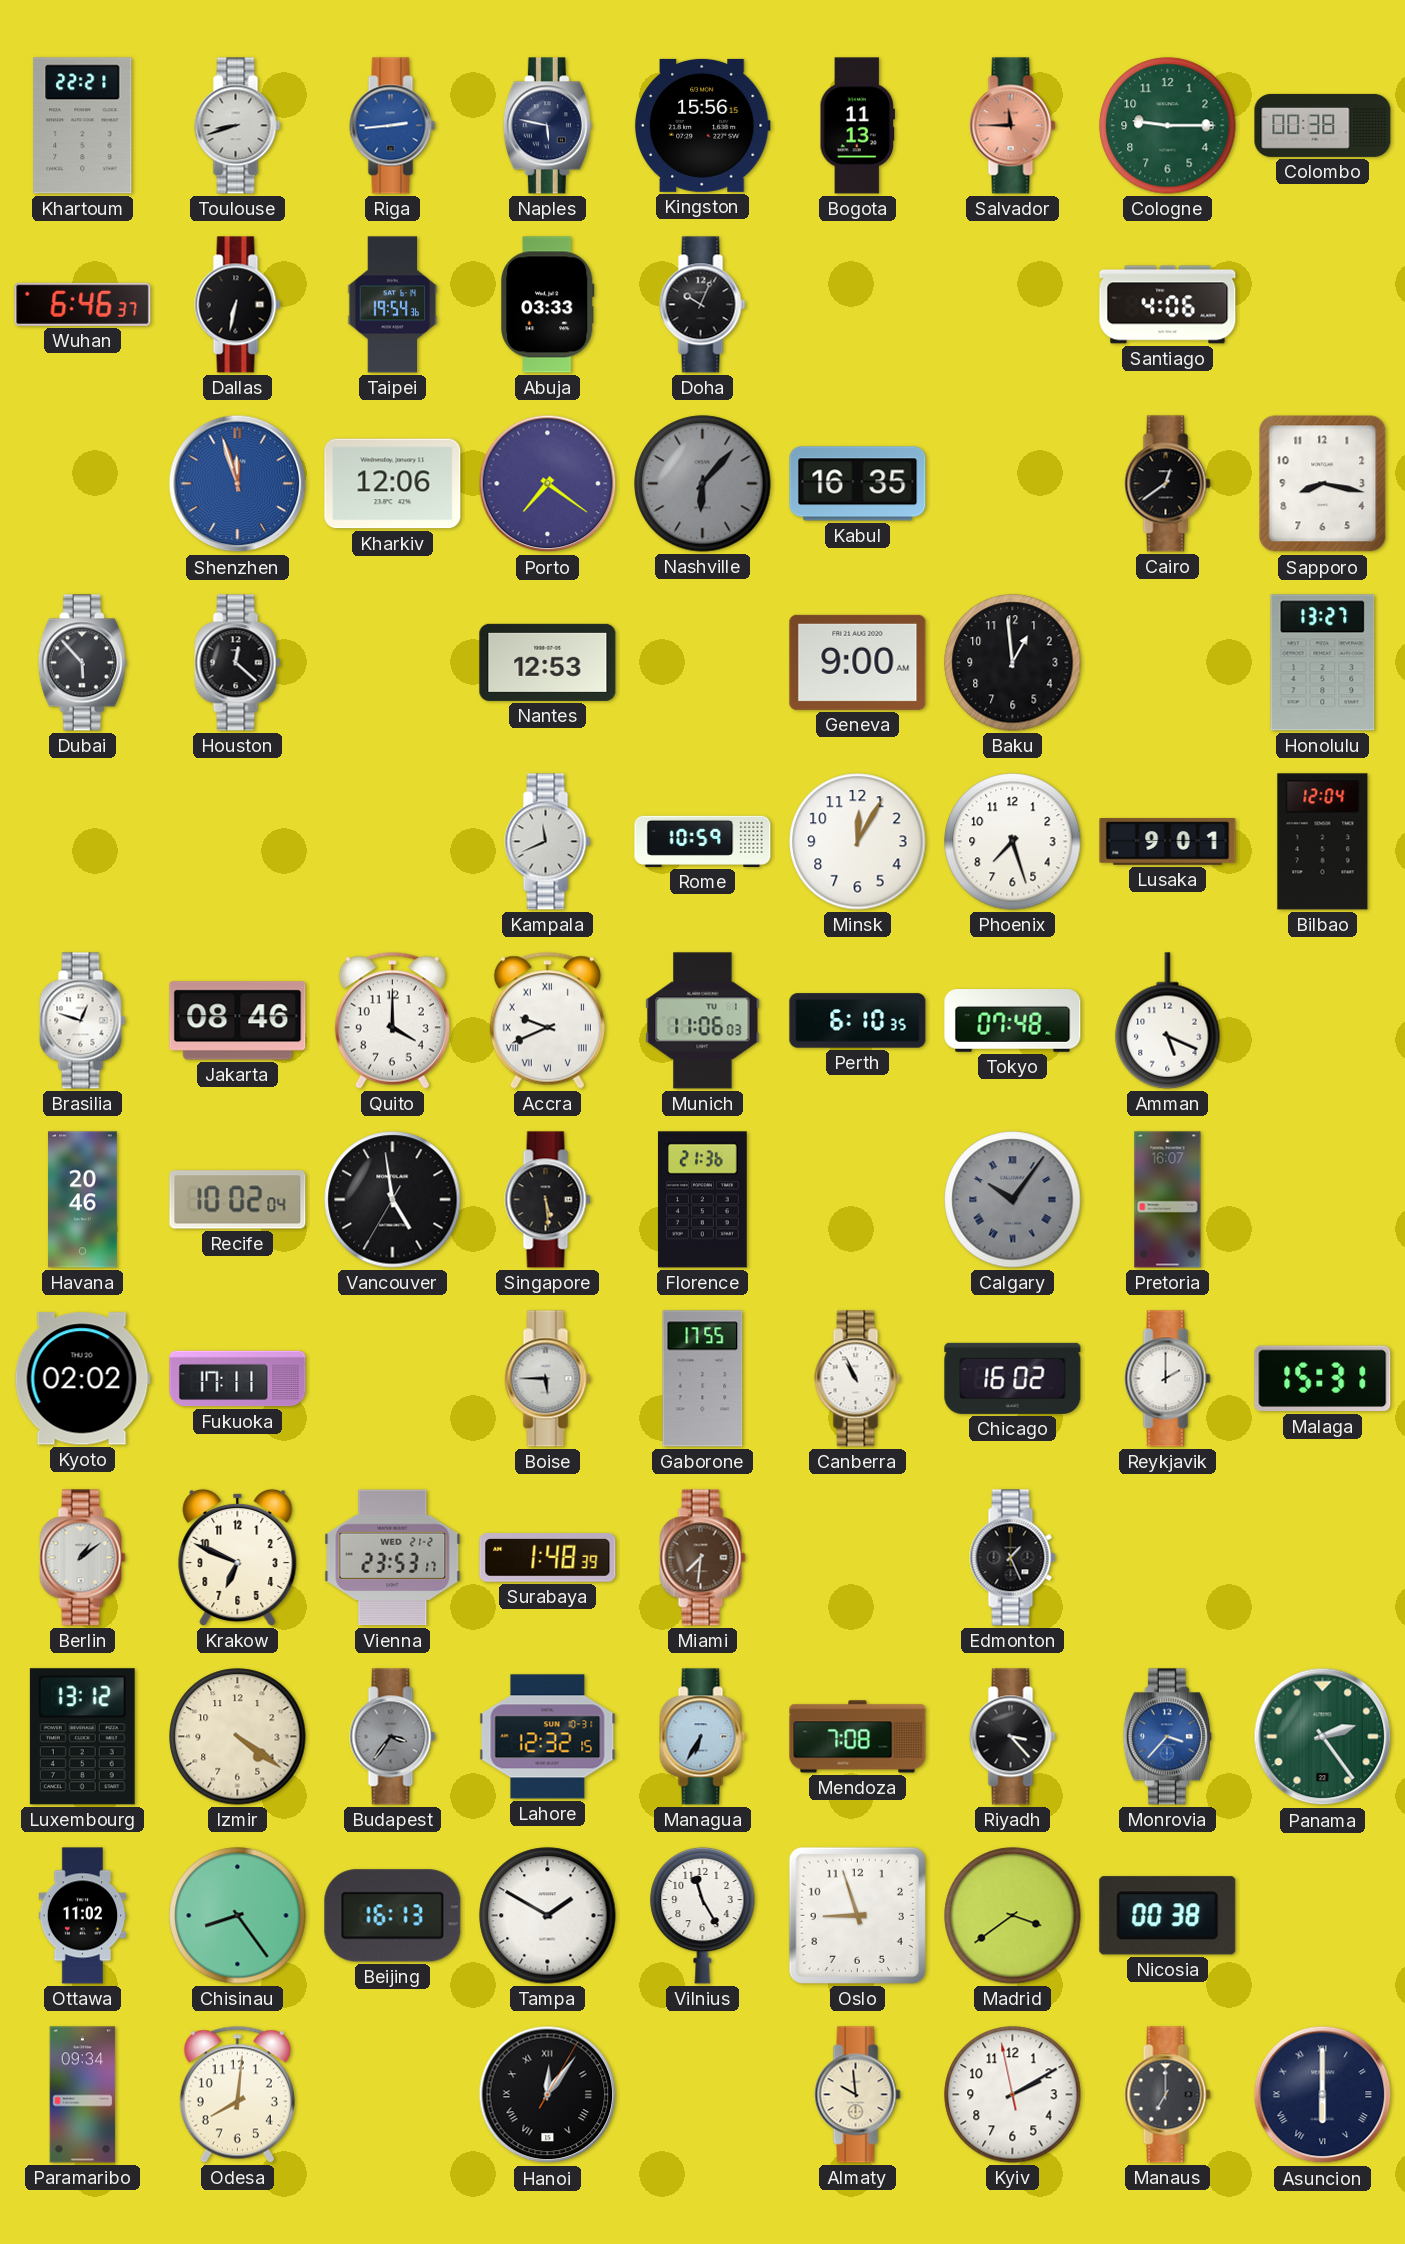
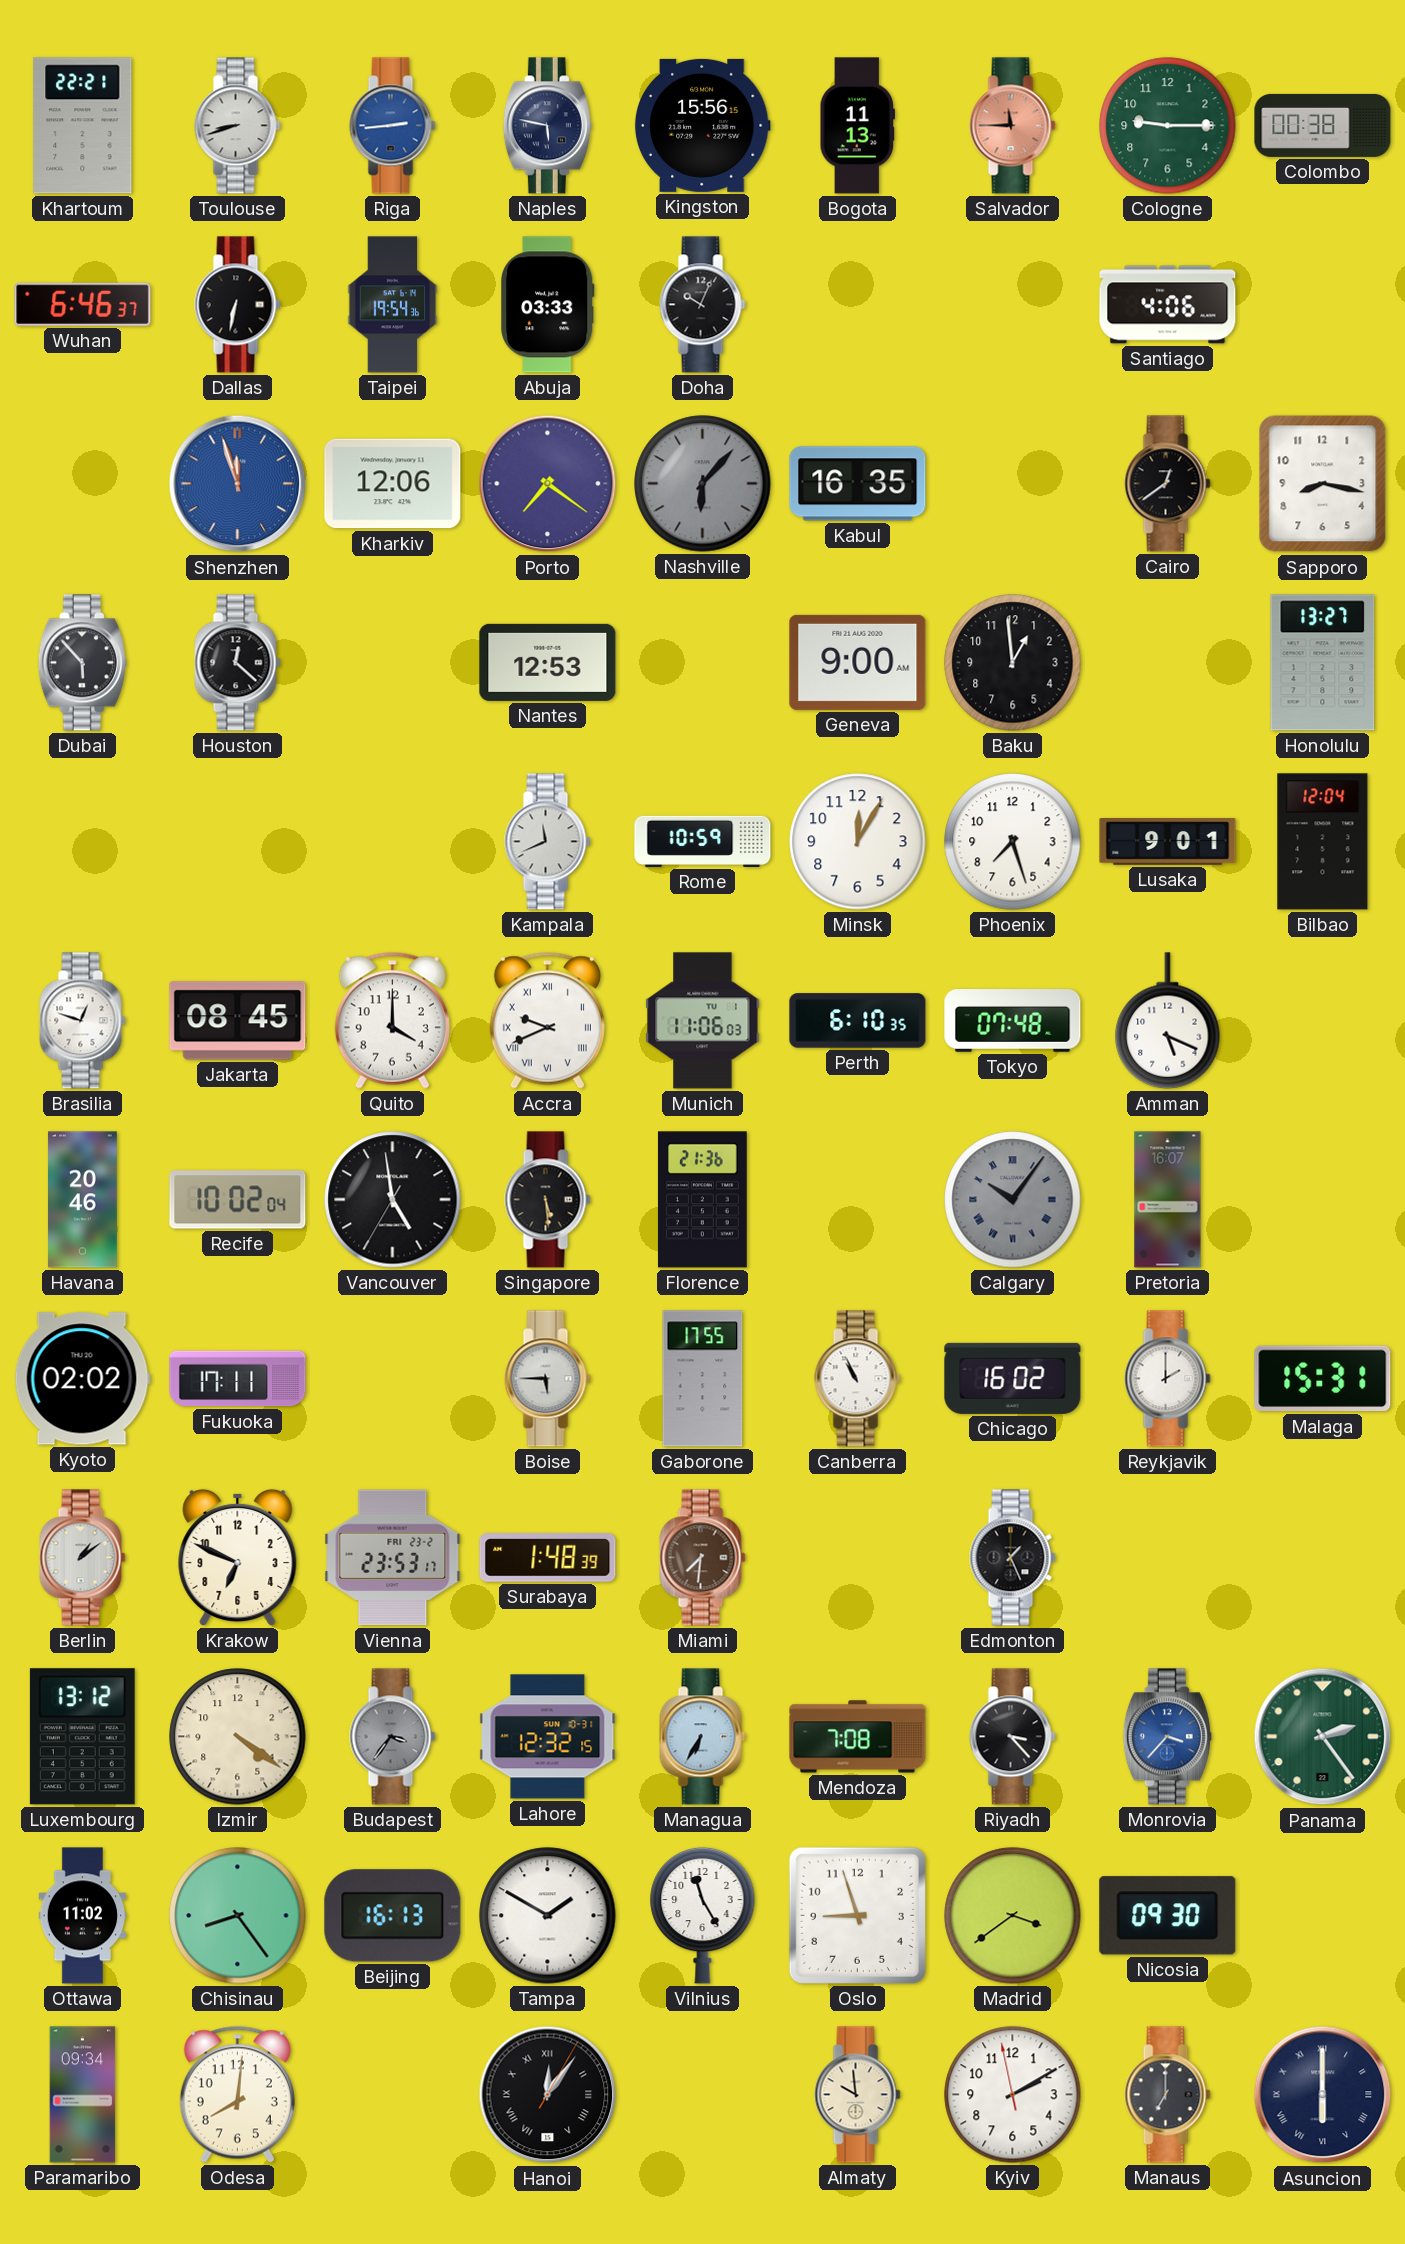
Jakarta: 08:46 -> 08:45 (238, 1021)
Vienna date: WED 21-2 -> FRI 23-2 (393, 1558)
Nicosia: 00:38 -> 09:30 (1168, 1916)
